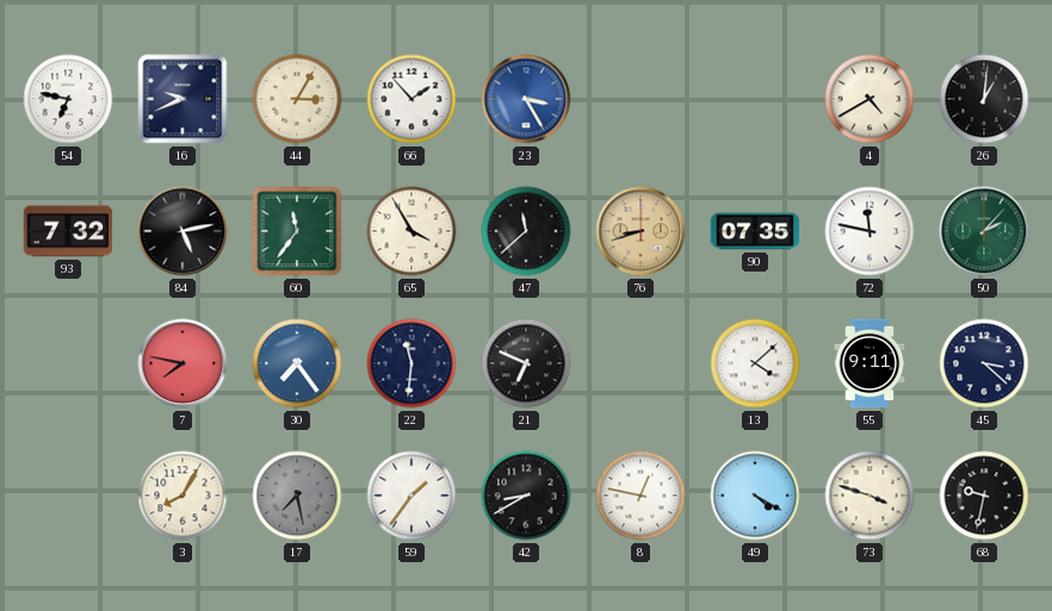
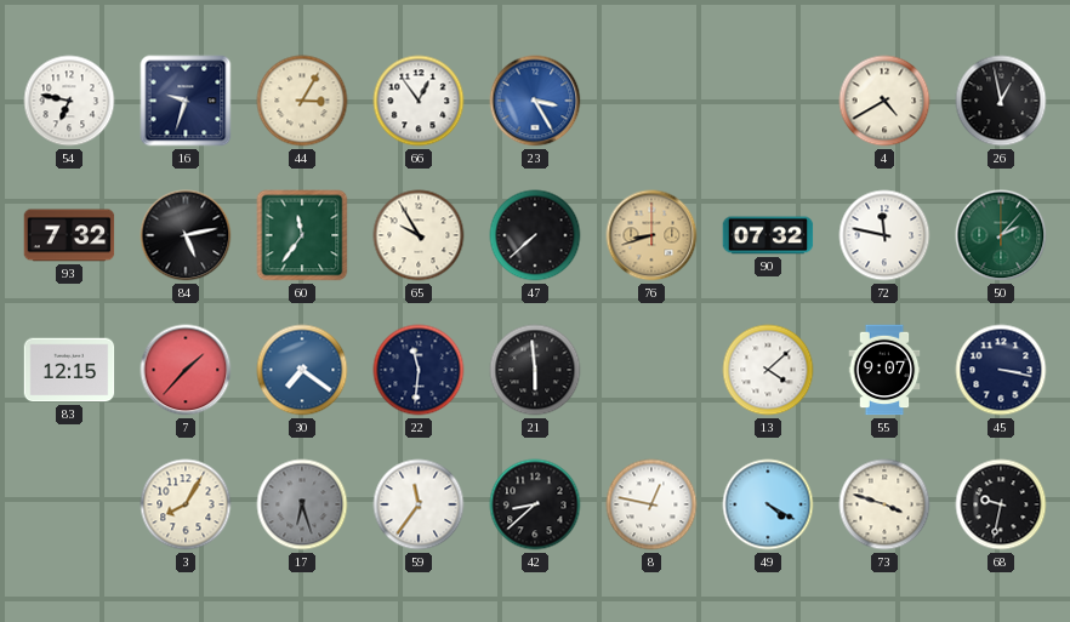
16: 9:41 -> 9:33 (186, 101)
66: 1:53 -> 12:54 (419, 101)
26: 1:01 -> 12:58 (1001, 101)
65: 3:55 -> 9:55 (419, 235)
47: 11:38 -> 7:38 (535, 235)
90: 07:35 -> 07:32 (768, 235)
83: none -> 12:15 (69, 370)
7: 7:47 -> 1:37 (186, 370)
30: 7:24 -> 7:21 (302, 370)
21: 6:49 -> 5:59 (535, 370)
55: 9:11 -> 9:07 (884, 370)
45: 3:22 -> 3:17 (1001, 370)
17: 7:28 -> 6:27 (302, 504)
59: 1:36 -> 11:36 (419, 504)
42: 8:40 -> 8:38 (535, 504)
